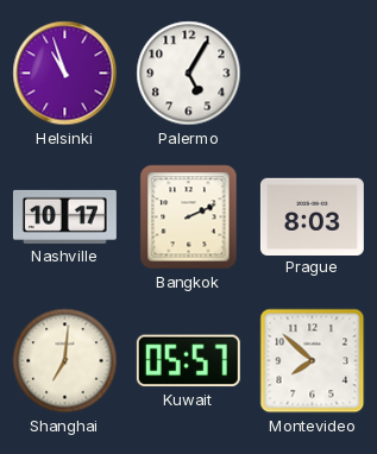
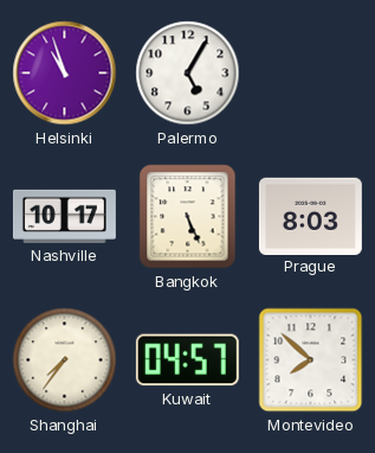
Bangkok: 2:11 -> 5:26 (188, 217)
Shanghai: 7:01 -> 7:36 (65, 361)
Kuwait: 05:57 -> 04:57 (187, 361)
